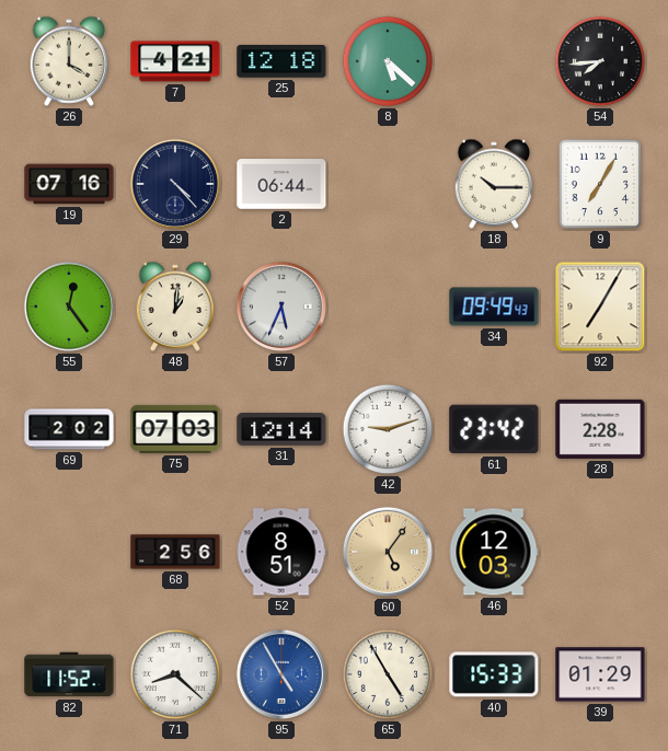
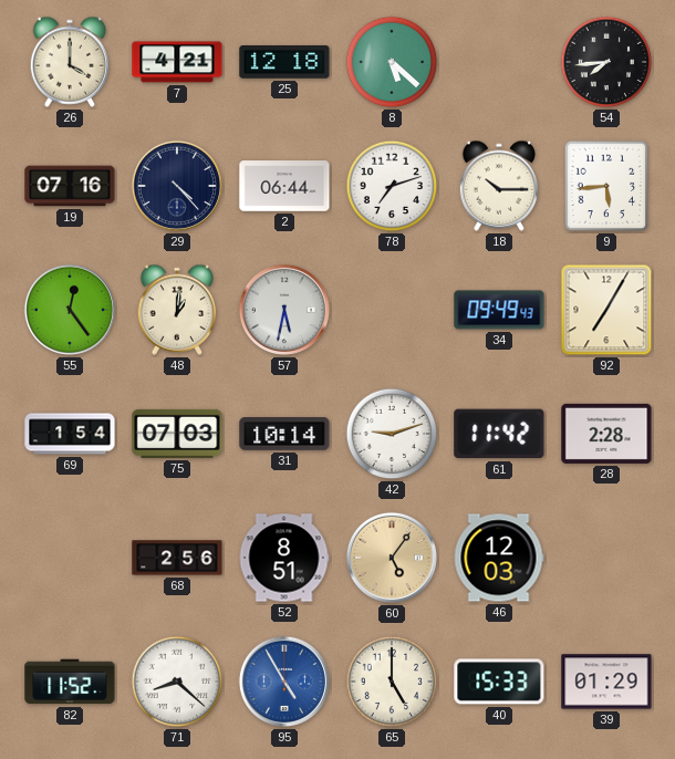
78: none -> 7:12 (392, 186)
9: 7:05 -> 5:44 (606, 186)
57: 5:34 -> 5:32 (284, 310)
69: 2:02 -> 1:54 (70, 434)
31: 12:14 -> 10:14 (284, 435)
61: 23:42 -> 11:42 (499, 434)
65: 4:55 -> 5:00 (392, 682)
